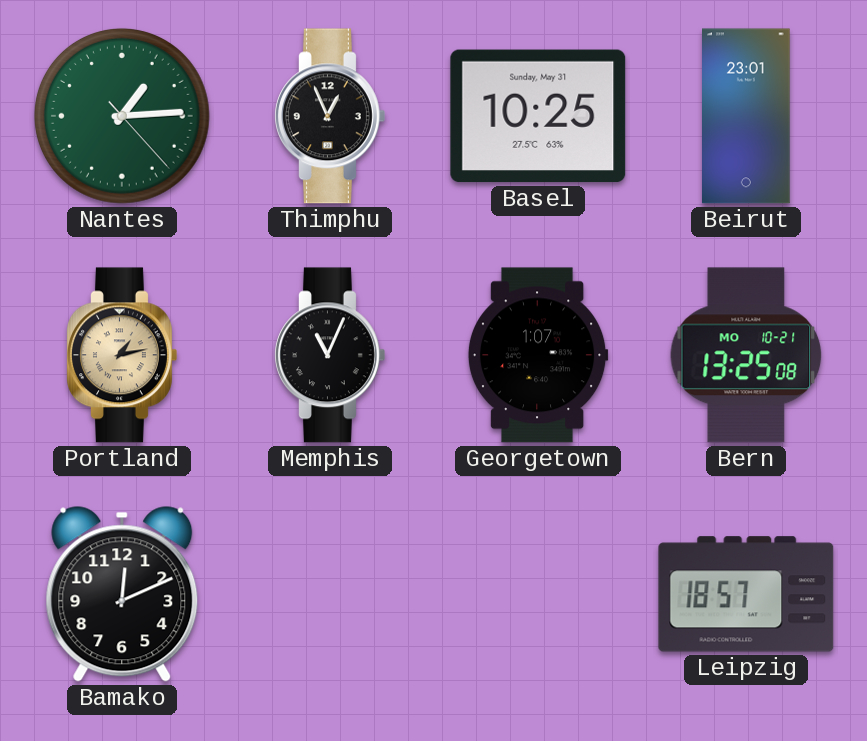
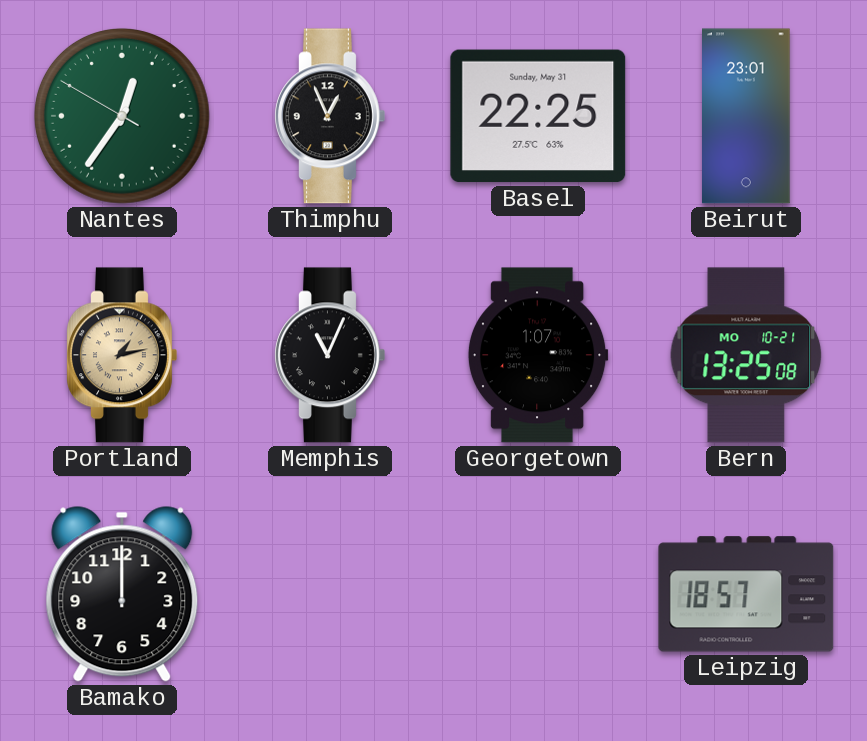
Nantes: 1:14 -> 12:35 (122, 116)
Basel: 10:25 -> 22:25 (538, 116)
Bamako: 12:11 -> 12:00 (122, 594)
